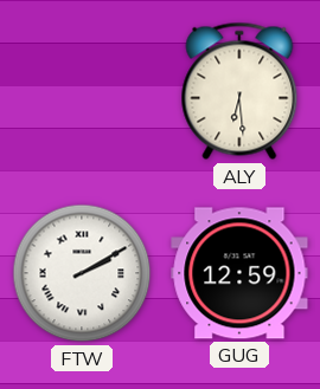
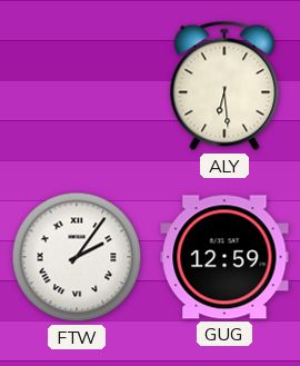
FTW: 2:10 -> 2:06 (77, 257)
